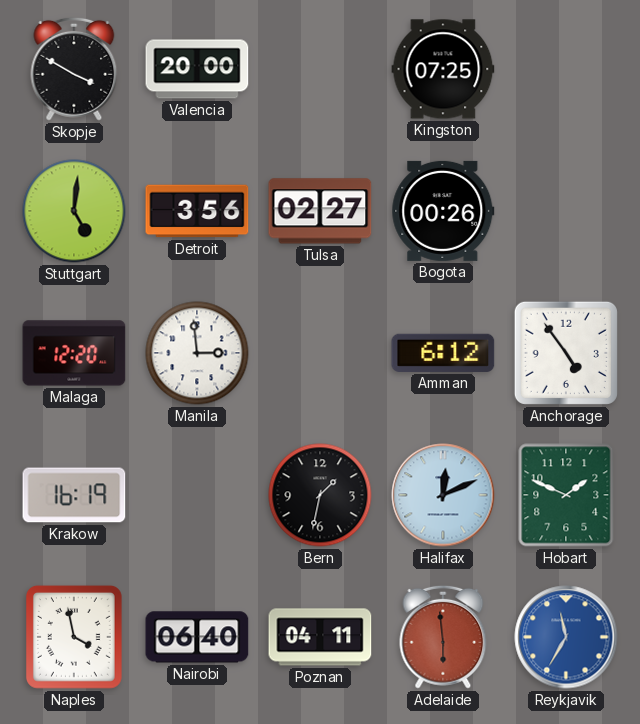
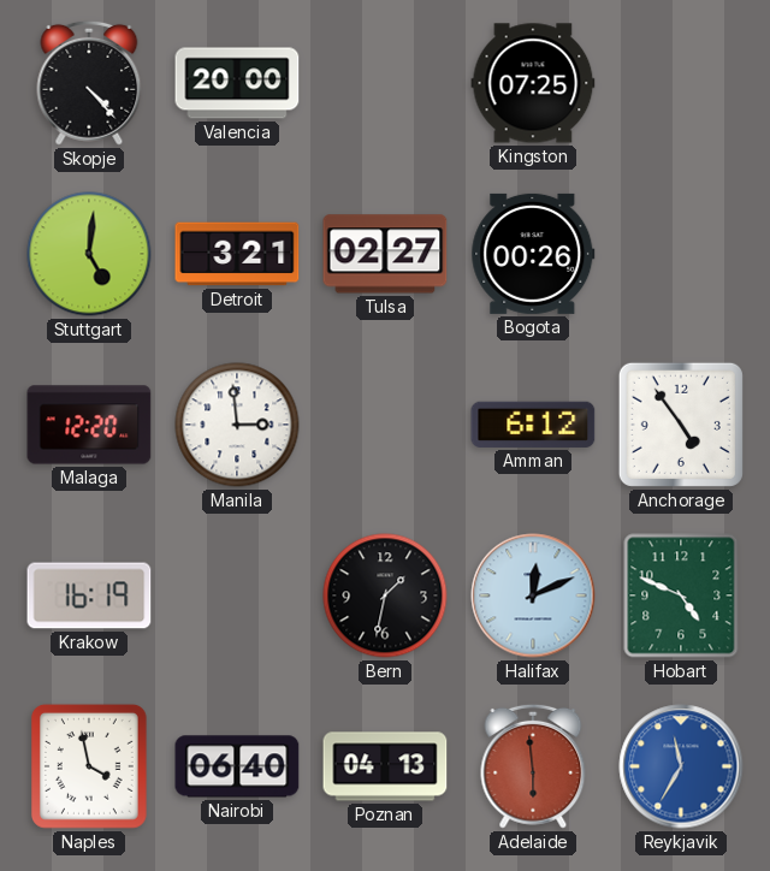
Skopje: 3:50 -> 4:23 (89, 83)
Detroit: 3:56 -> 3:21 (237, 254)
Hobart: 1:49 -> 4:49 (681, 596)
Poznan: 04:11 -> 04:13 (385, 766)
